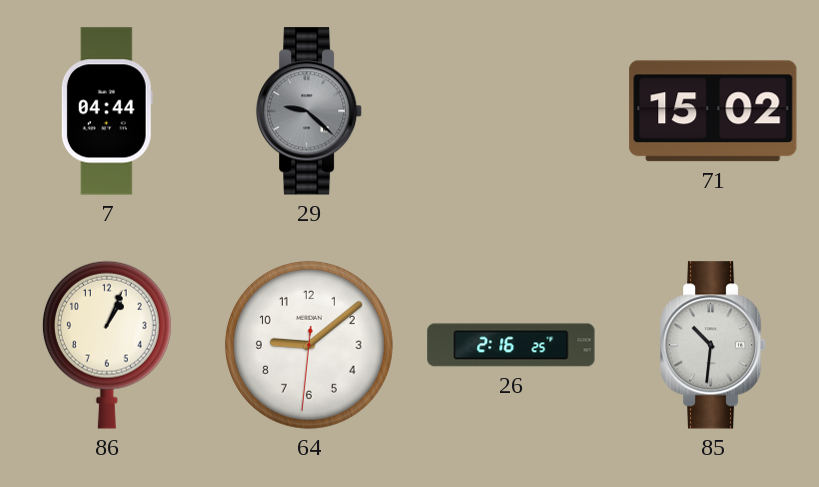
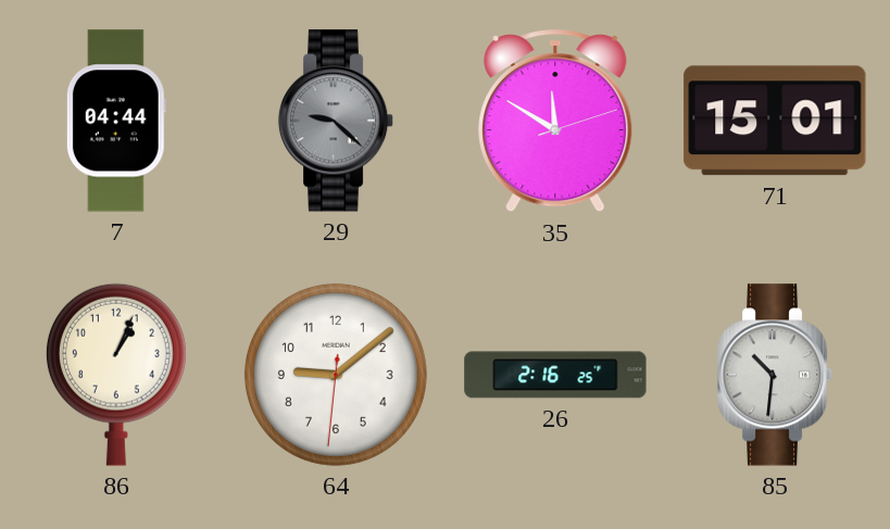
35: none -> 11:50 (555, 122)
71: 15:02 -> 15:01 (775, 121)
